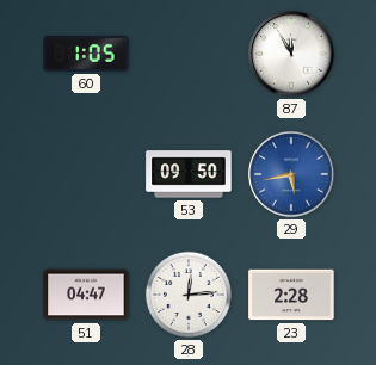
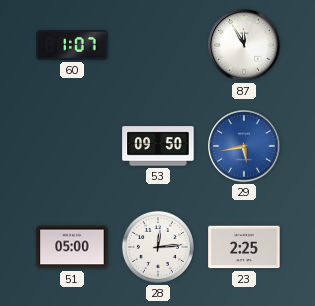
60: 1:05 -> 1:07 (72, 45)
51: 04:47 -> 05:00 (72, 247)
23: 2:28 -> 2:25 (244, 247)
